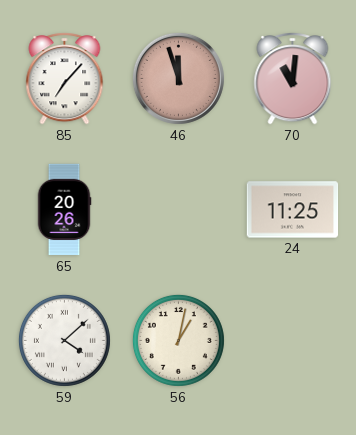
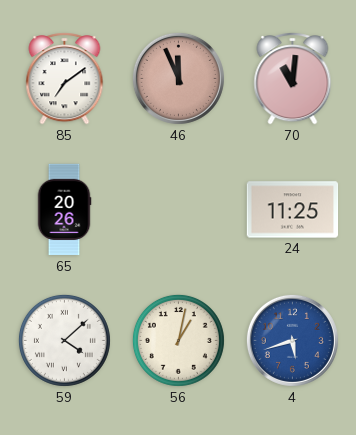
85: 7:07 -> 7:09 (65, 79)
46: 11:57 -> 11:56 (178, 78)
4: none -> 5:42 (292, 340)
